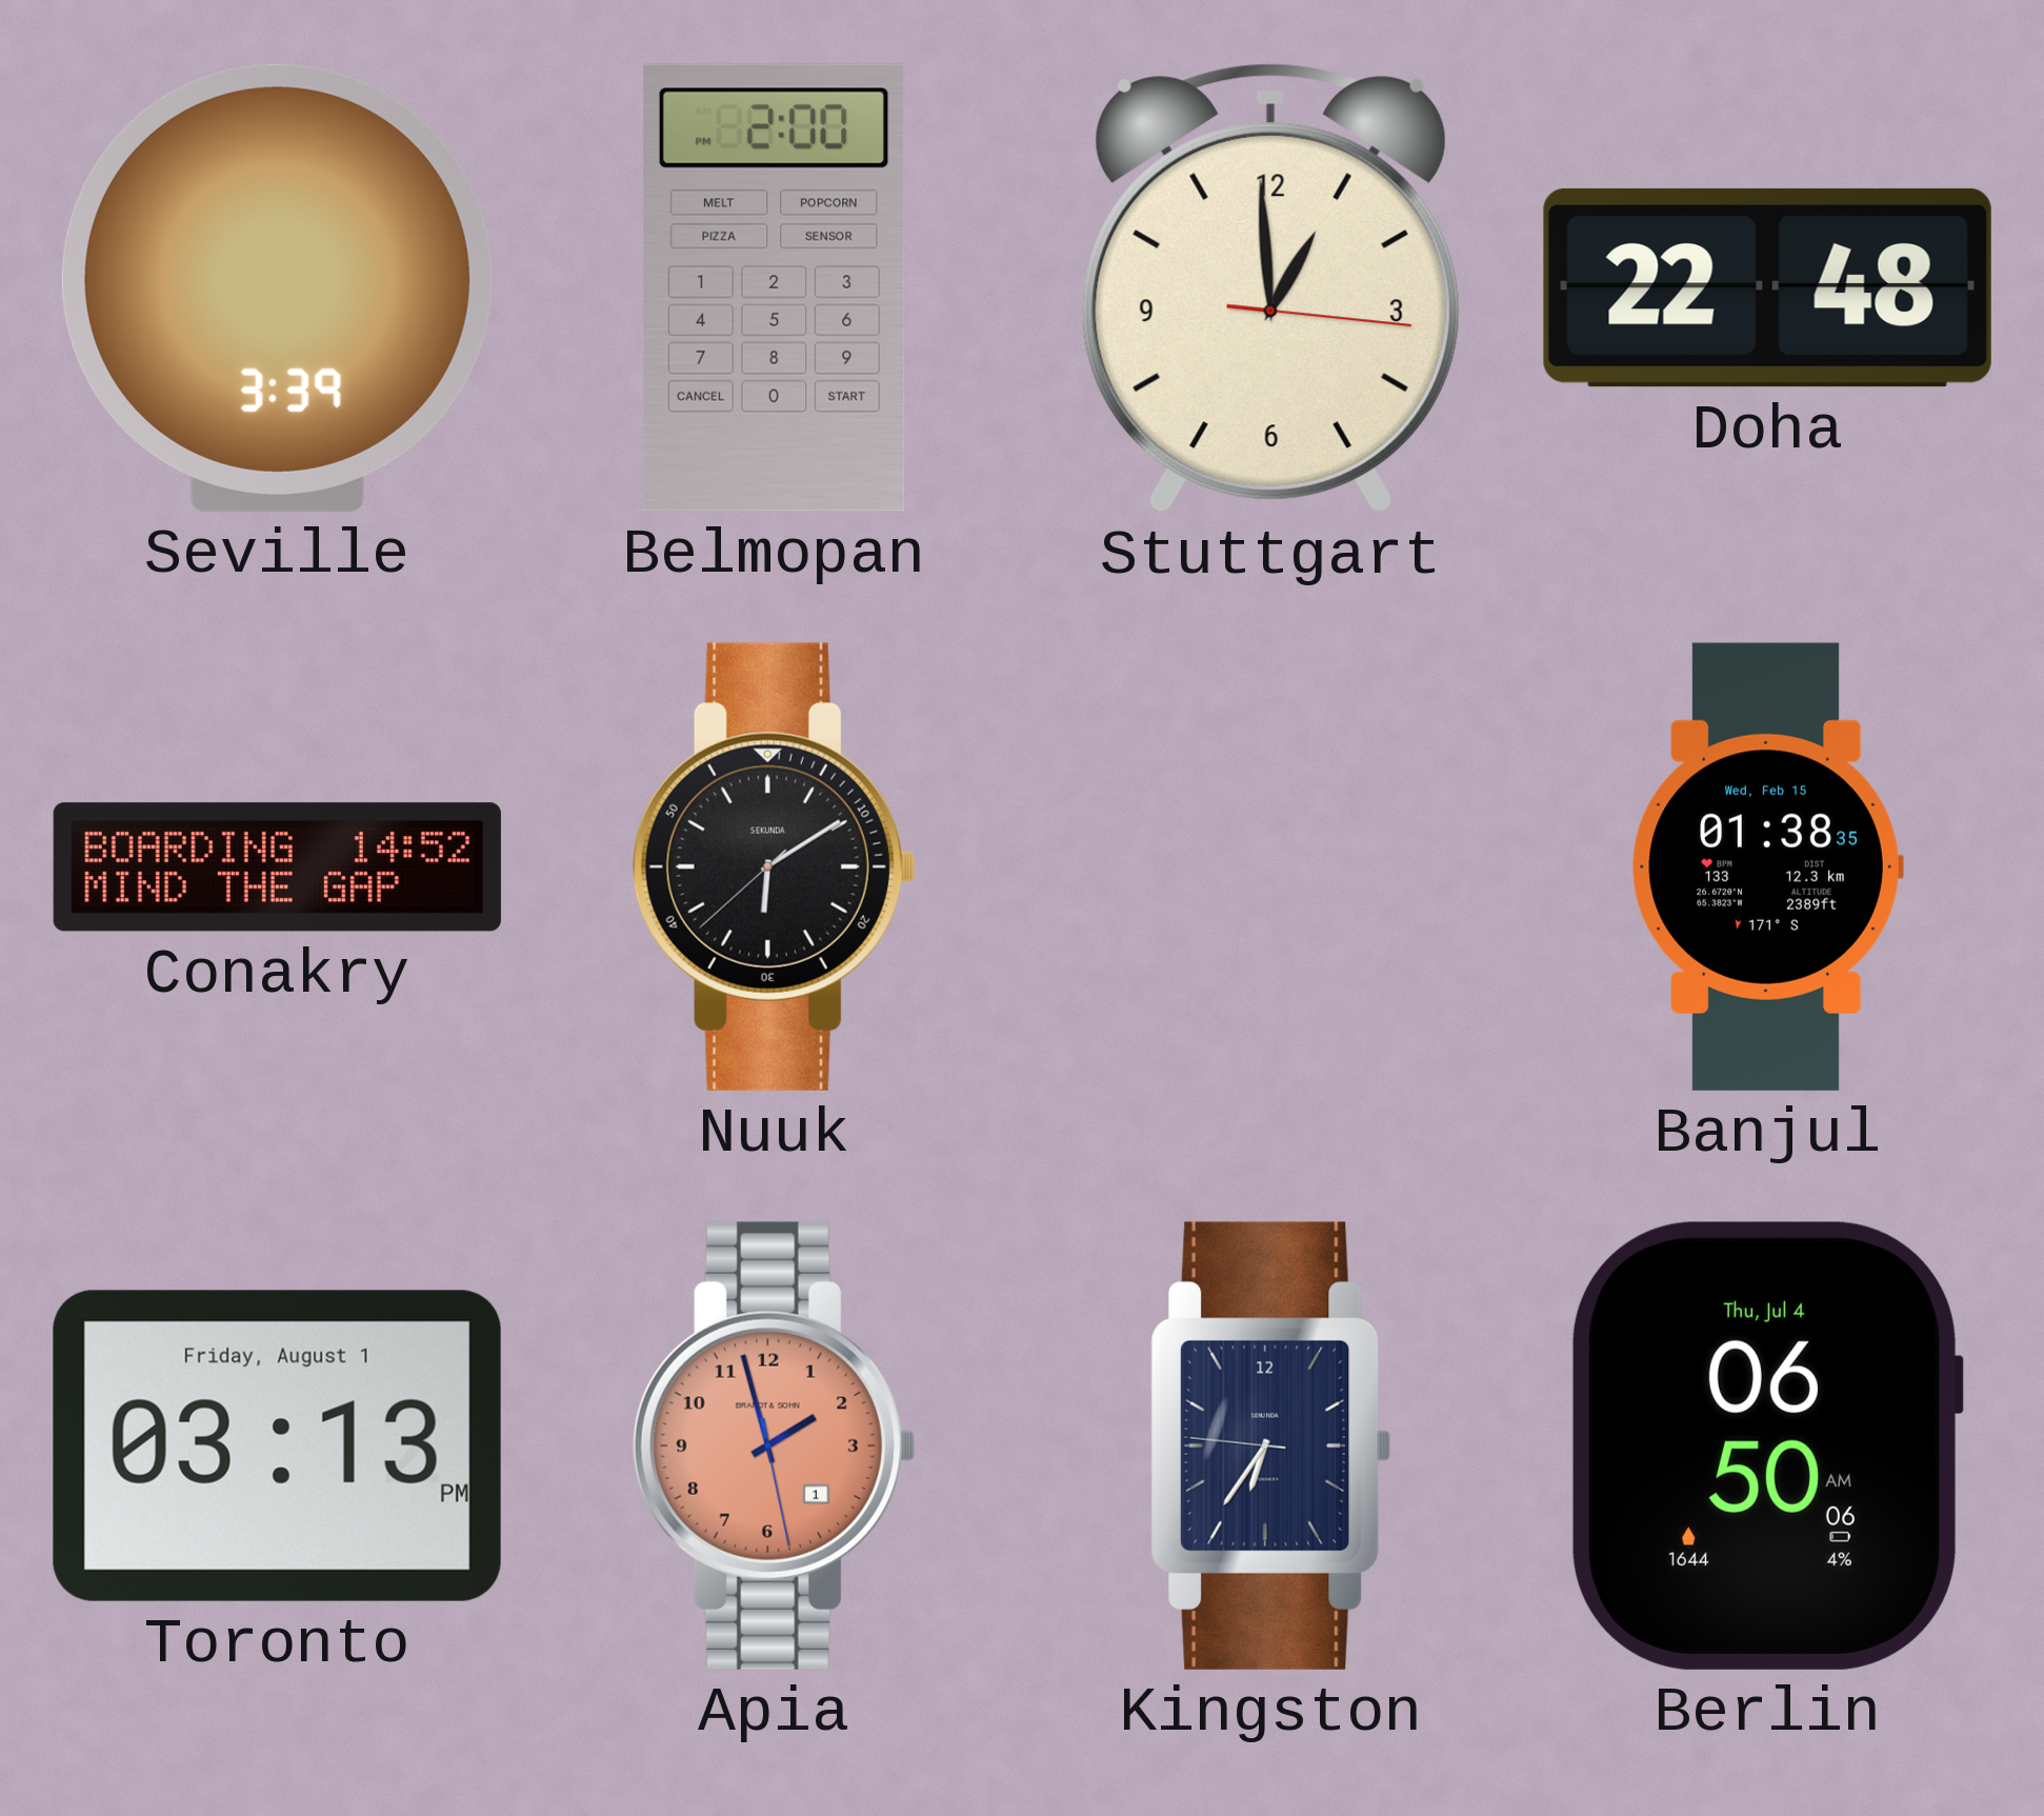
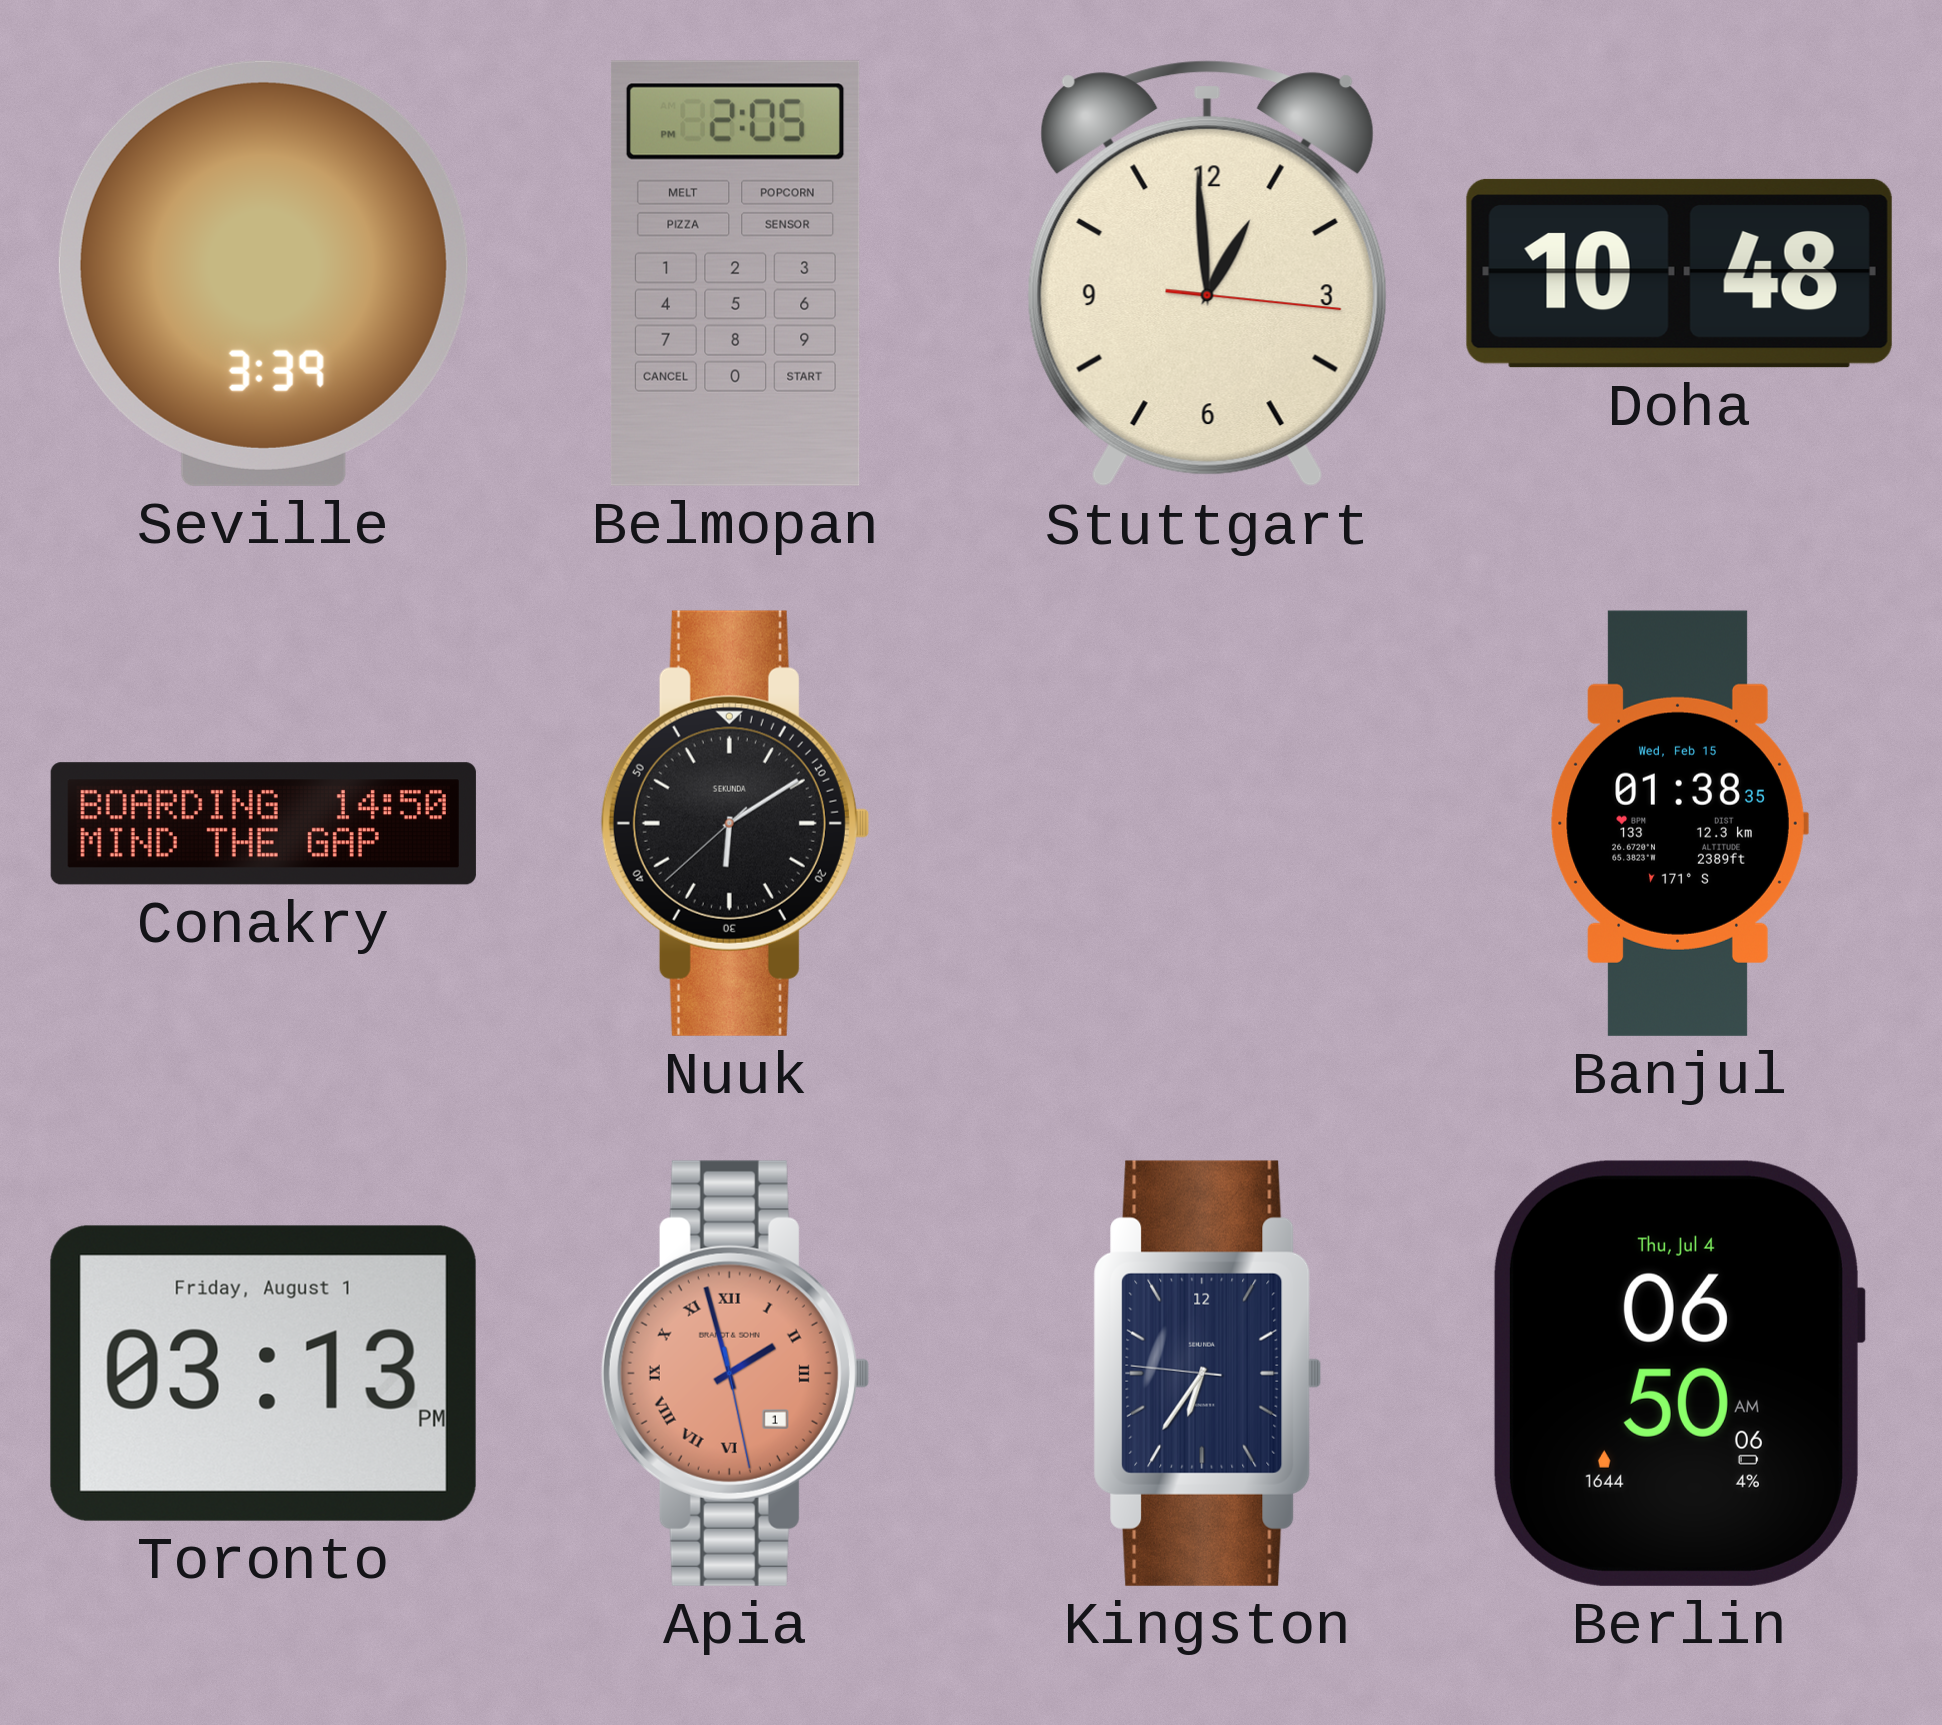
Belmopan: 2:00 -> 2:05 (735, 273)
Doha: 22:48 -> 10:48 (1679, 273)
Conakry: 14:52 -> 14:50 (263, 824)
Apia numerals: Arabic -> Roman (735, 1373)
